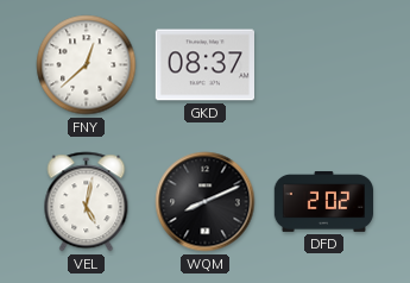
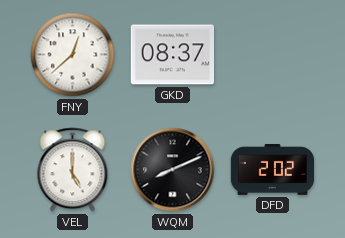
VEL: 5:02 -> 5:00 (73, 170)
